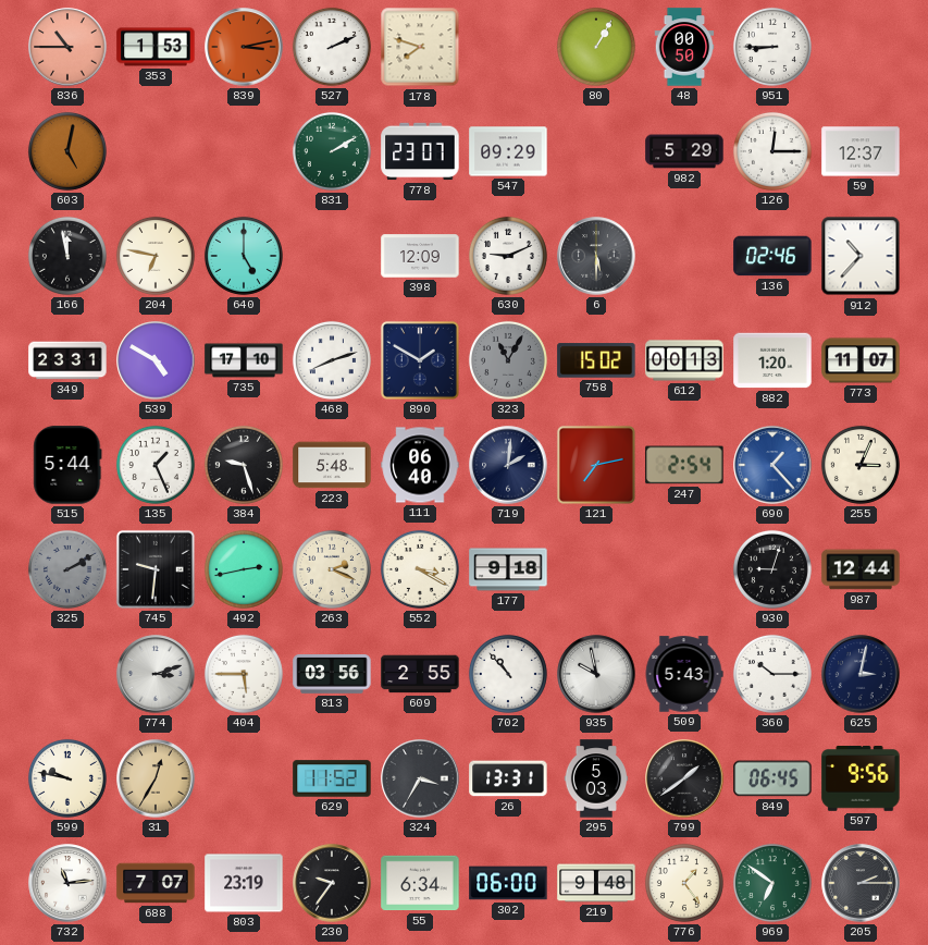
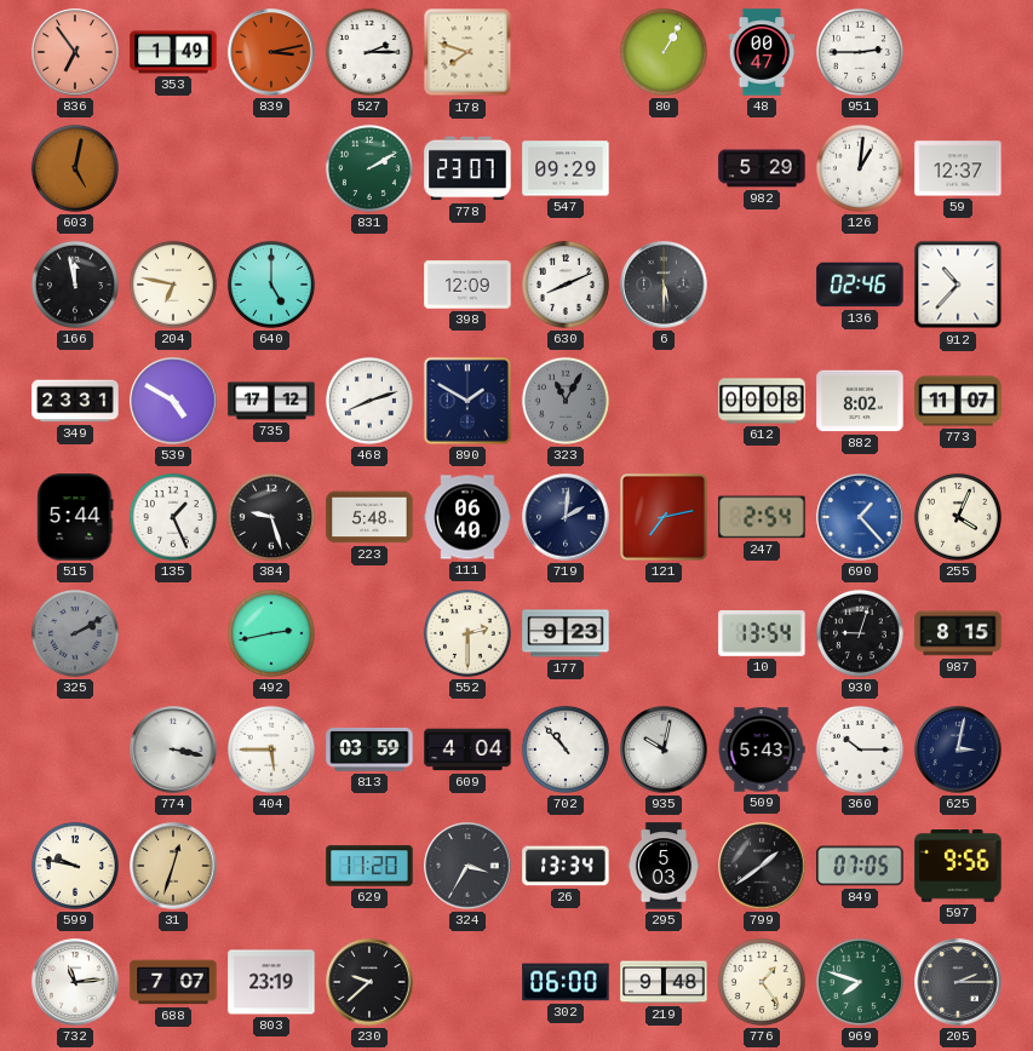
836: 10:45 -> 6:54 (75, 52)
353: 1:53 -> 1:49 (173, 52)
527: 2:11 -> 2:15 (369, 52)
48: 00:50 -> 00:47 (762, 52)
951: 8:45 -> 2:45 (860, 52)
126: 12:15 -> 1:01 (860, 168)
630: 9:11 -> 8:11 (566, 285)
735: 17:10 -> 17:12 (271, 401)
758: 15:02 -> none (596, 360)
612: 00:13 -> 00:08 (762, 401)
882: 1:20 -> 8:02 (860, 401)
255: 3:04 -> 4:04 (958, 517)
745: 9:31 -> none (156, 569)
263: 2:19 -> none (332, 569)
552: 3:20 -> 2:30 (467, 633)
177: 9:18 -> 9:23 (566, 633)
10: none -> 13:54 (762, 634)
987: 12:44 -> 8:15 (958, 633)
774: 3:12 -> 3:17 (173, 750)
813: 03:56 -> 03:59 (369, 751)
609: 2:55 -> 4:04 (467, 750)
935: 9:58 -> 10:02 (664, 750)
31: 12:35 -> 12:33 (173, 866)
629: 11:52 -> 11:20 (369, 866)
26: 13:31 -> 13:34 (566, 866)
849: 06:45 -> 07:05 (860, 866)
230: 9:36 -> 9:38 (369, 982)
55: 6:34 -> none (420, 883)
969: 6:51 -> 7:48 (860, 982)
